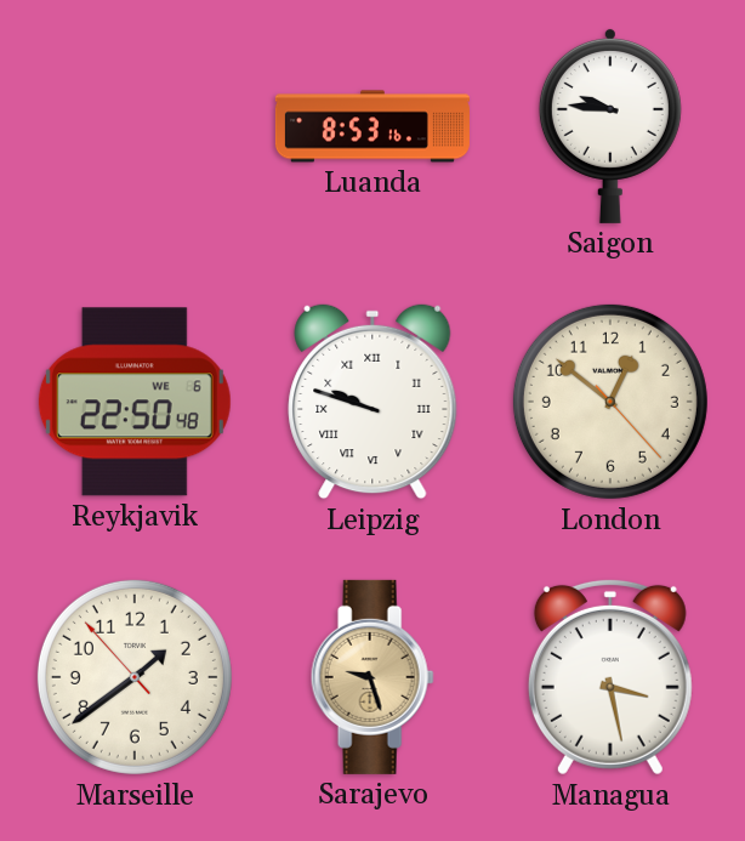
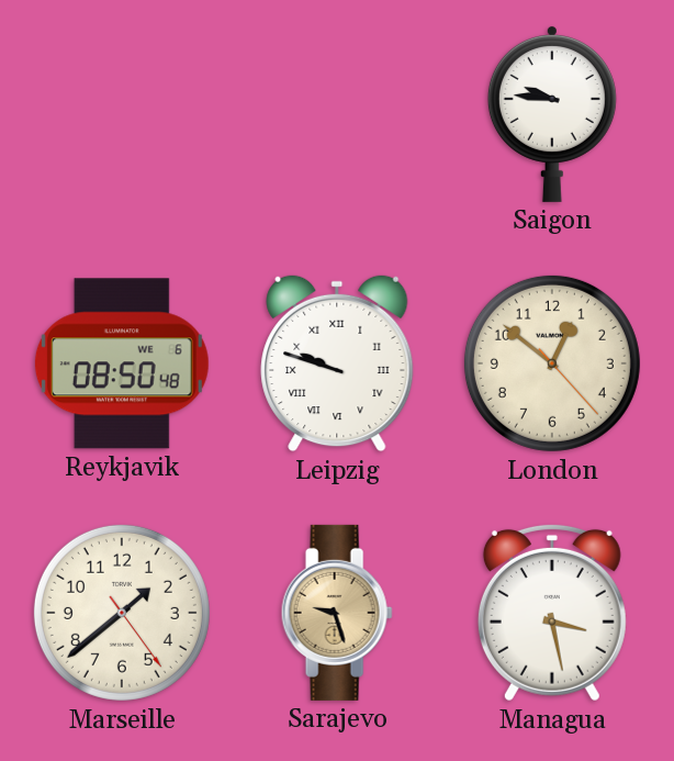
Luanda: 8:53 -> none (373, 126)
Reykjavik: 22:50 -> 08:50 (122, 363)
Marseille: 1:38:53 -> 1:38:24 (122, 613)
